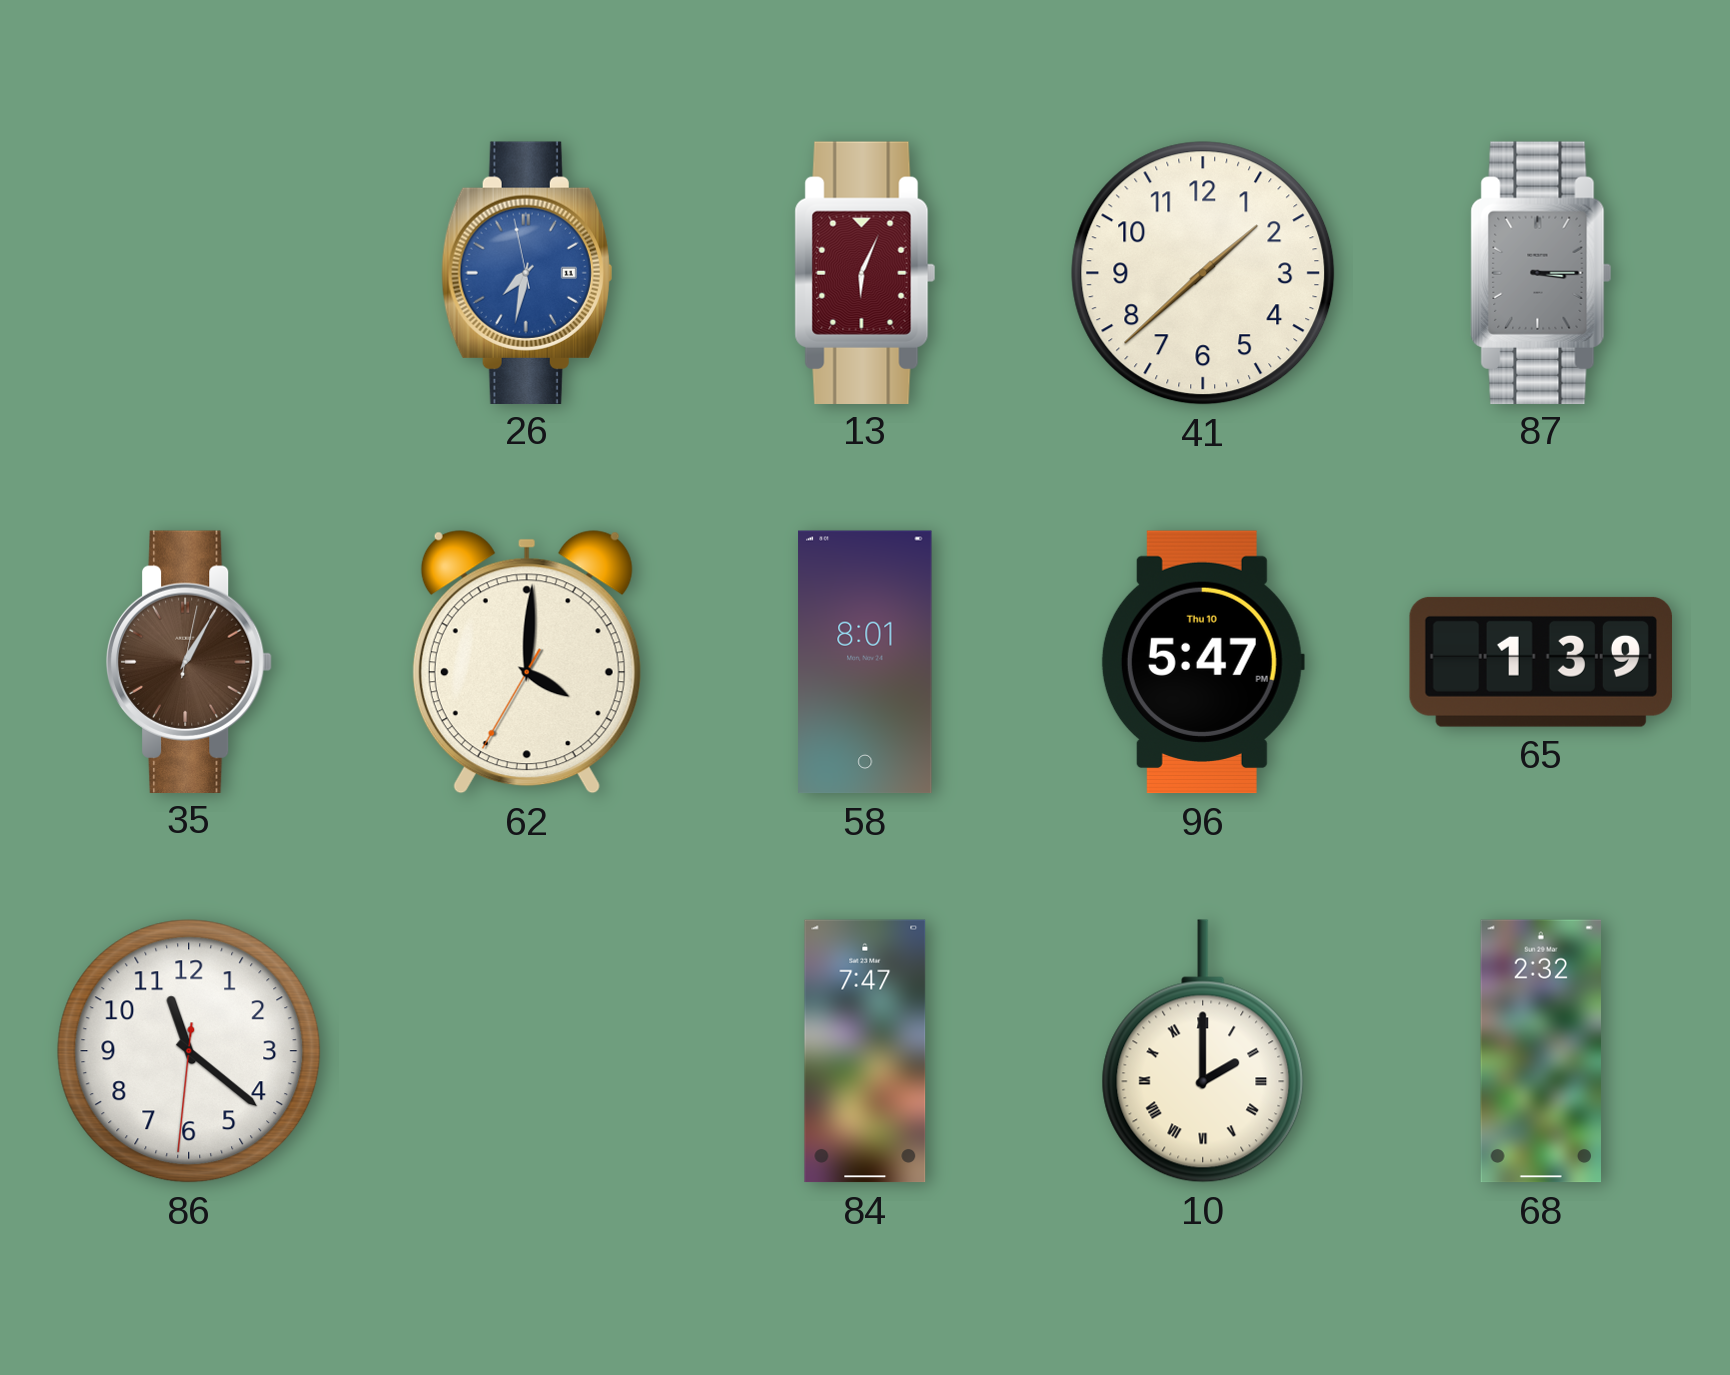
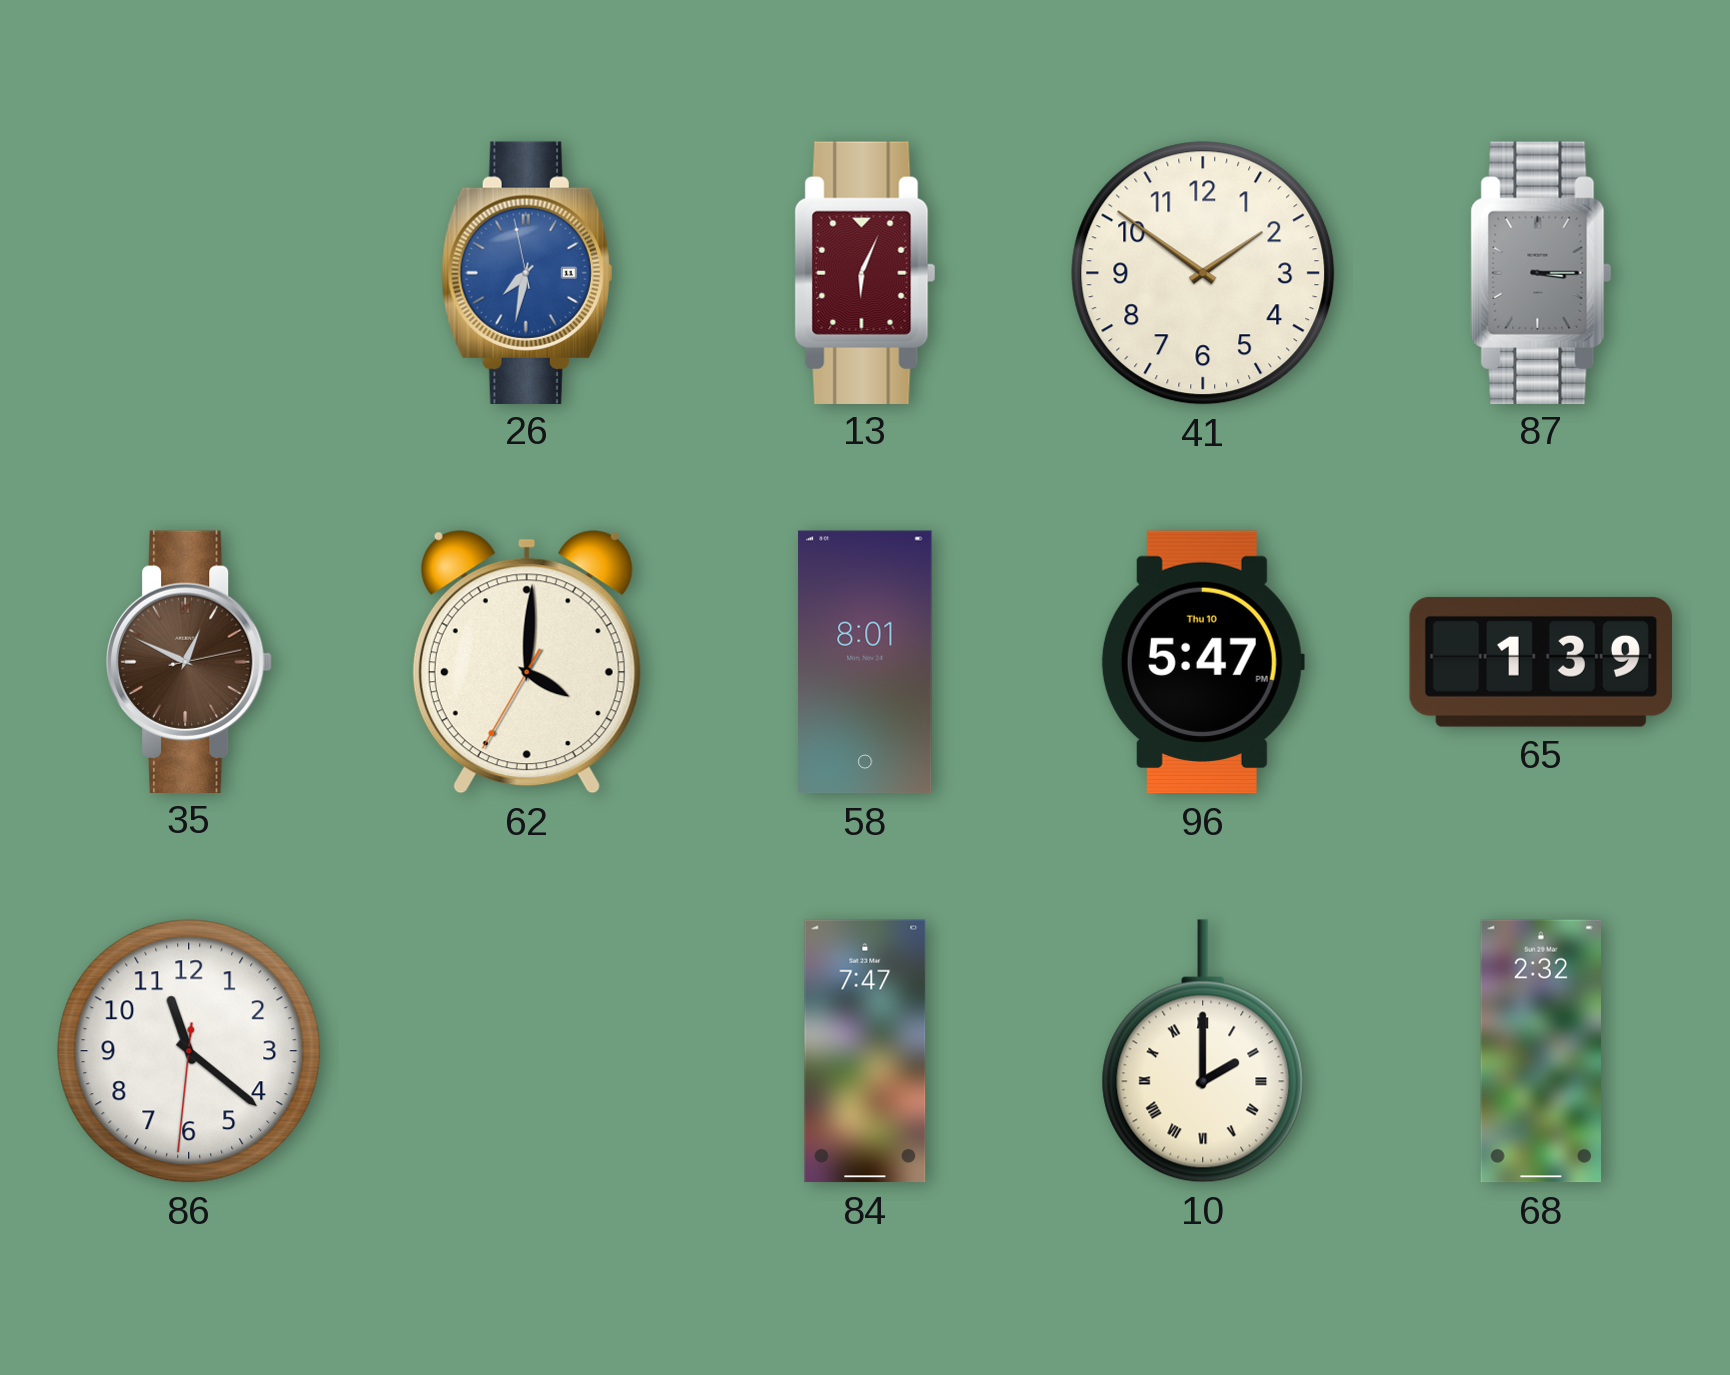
41: 1:38 -> 1:51 (1203, 273)
35: 1:05 -> 12:49 (190, 661)
